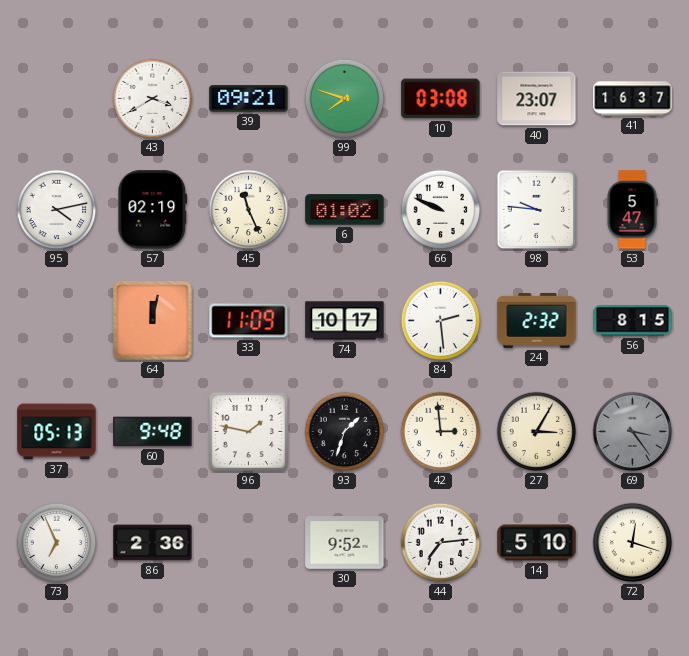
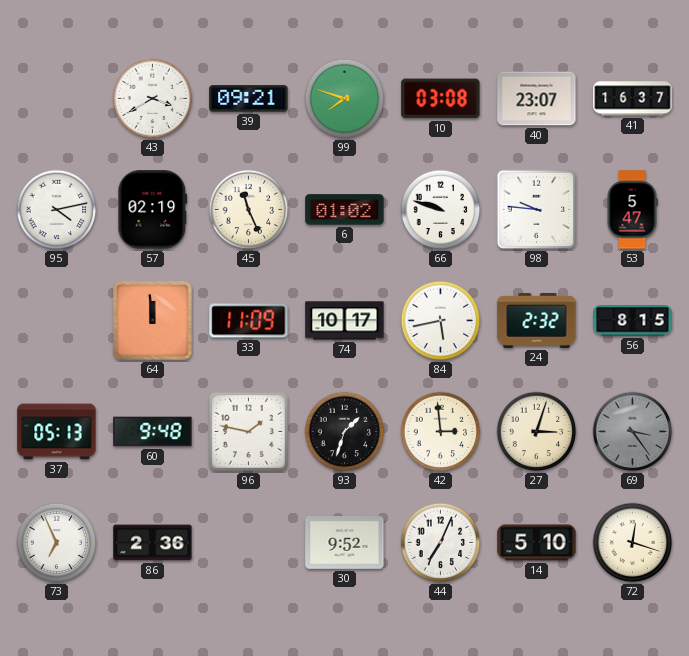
66: 9:49 -> 9:48 (441, 210)
64: 12:02 -> 11:59 (153, 321)
84: 2:29 -> 5:43 (441, 321)
27: 3:05 -> 3:03 (537, 432)
44: 7:14 -> 7:04 (441, 543)
